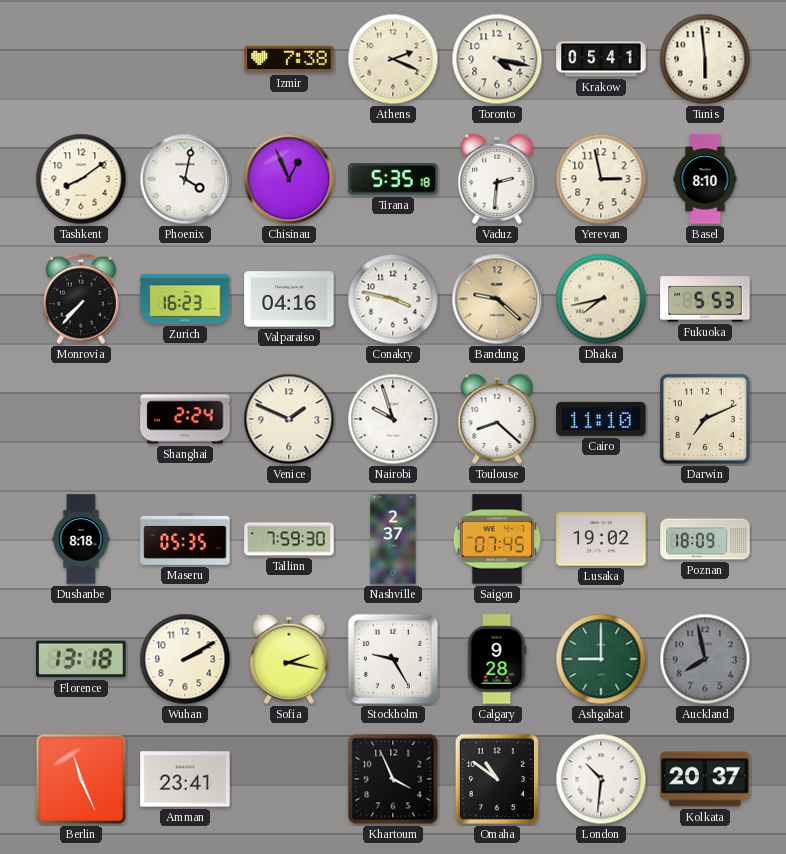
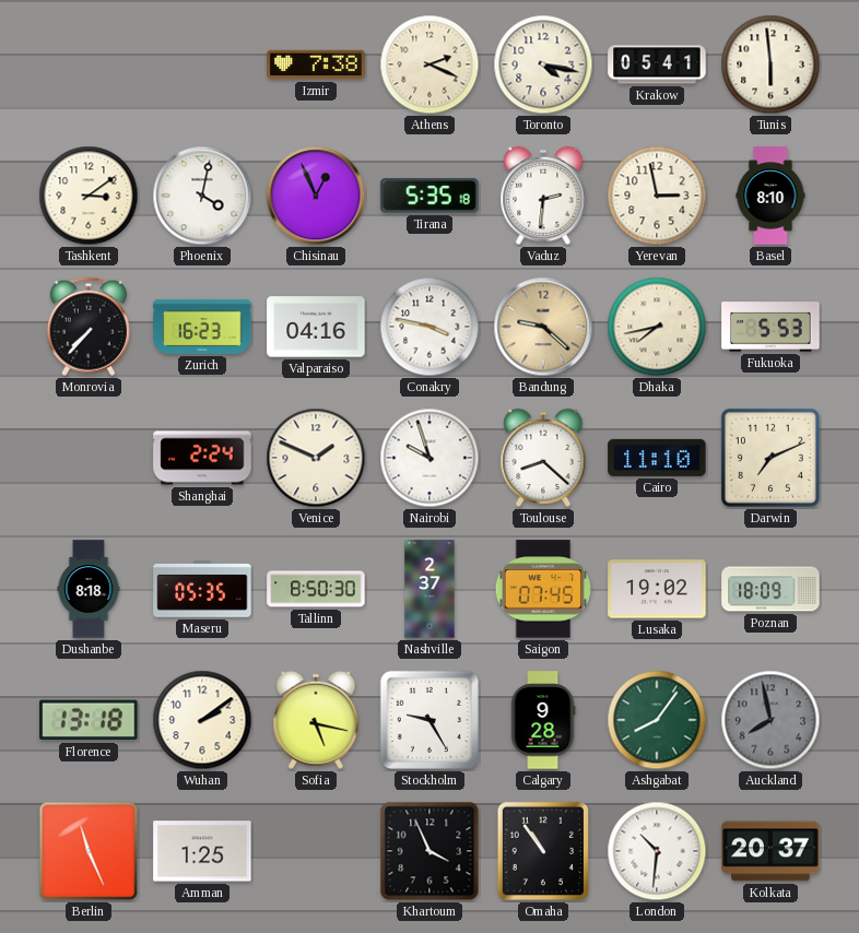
Tashkent: 8:09 -> 3:09 (89, 196)
Tallinn: 7:59 -> 8:50 (316, 589)
Wuhan: 2:10 -> 2:09 (202, 720)
Sofia: 2:17 -> 5:17 (316, 720)
Ashgabat: 9:00 -> 8:06 (657, 720)
Amman: 23:41 -> 1:25 (202, 851)
Omaha: 10:51 -> 10:54 (543, 851)
